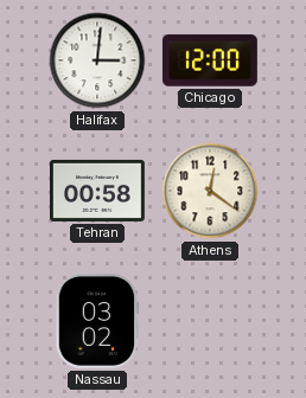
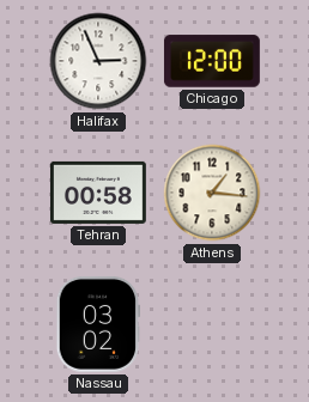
Halifax: 3:01 -> 2:56 (98, 61)
Athens: 12:21 -> 1:16 (212, 193)
